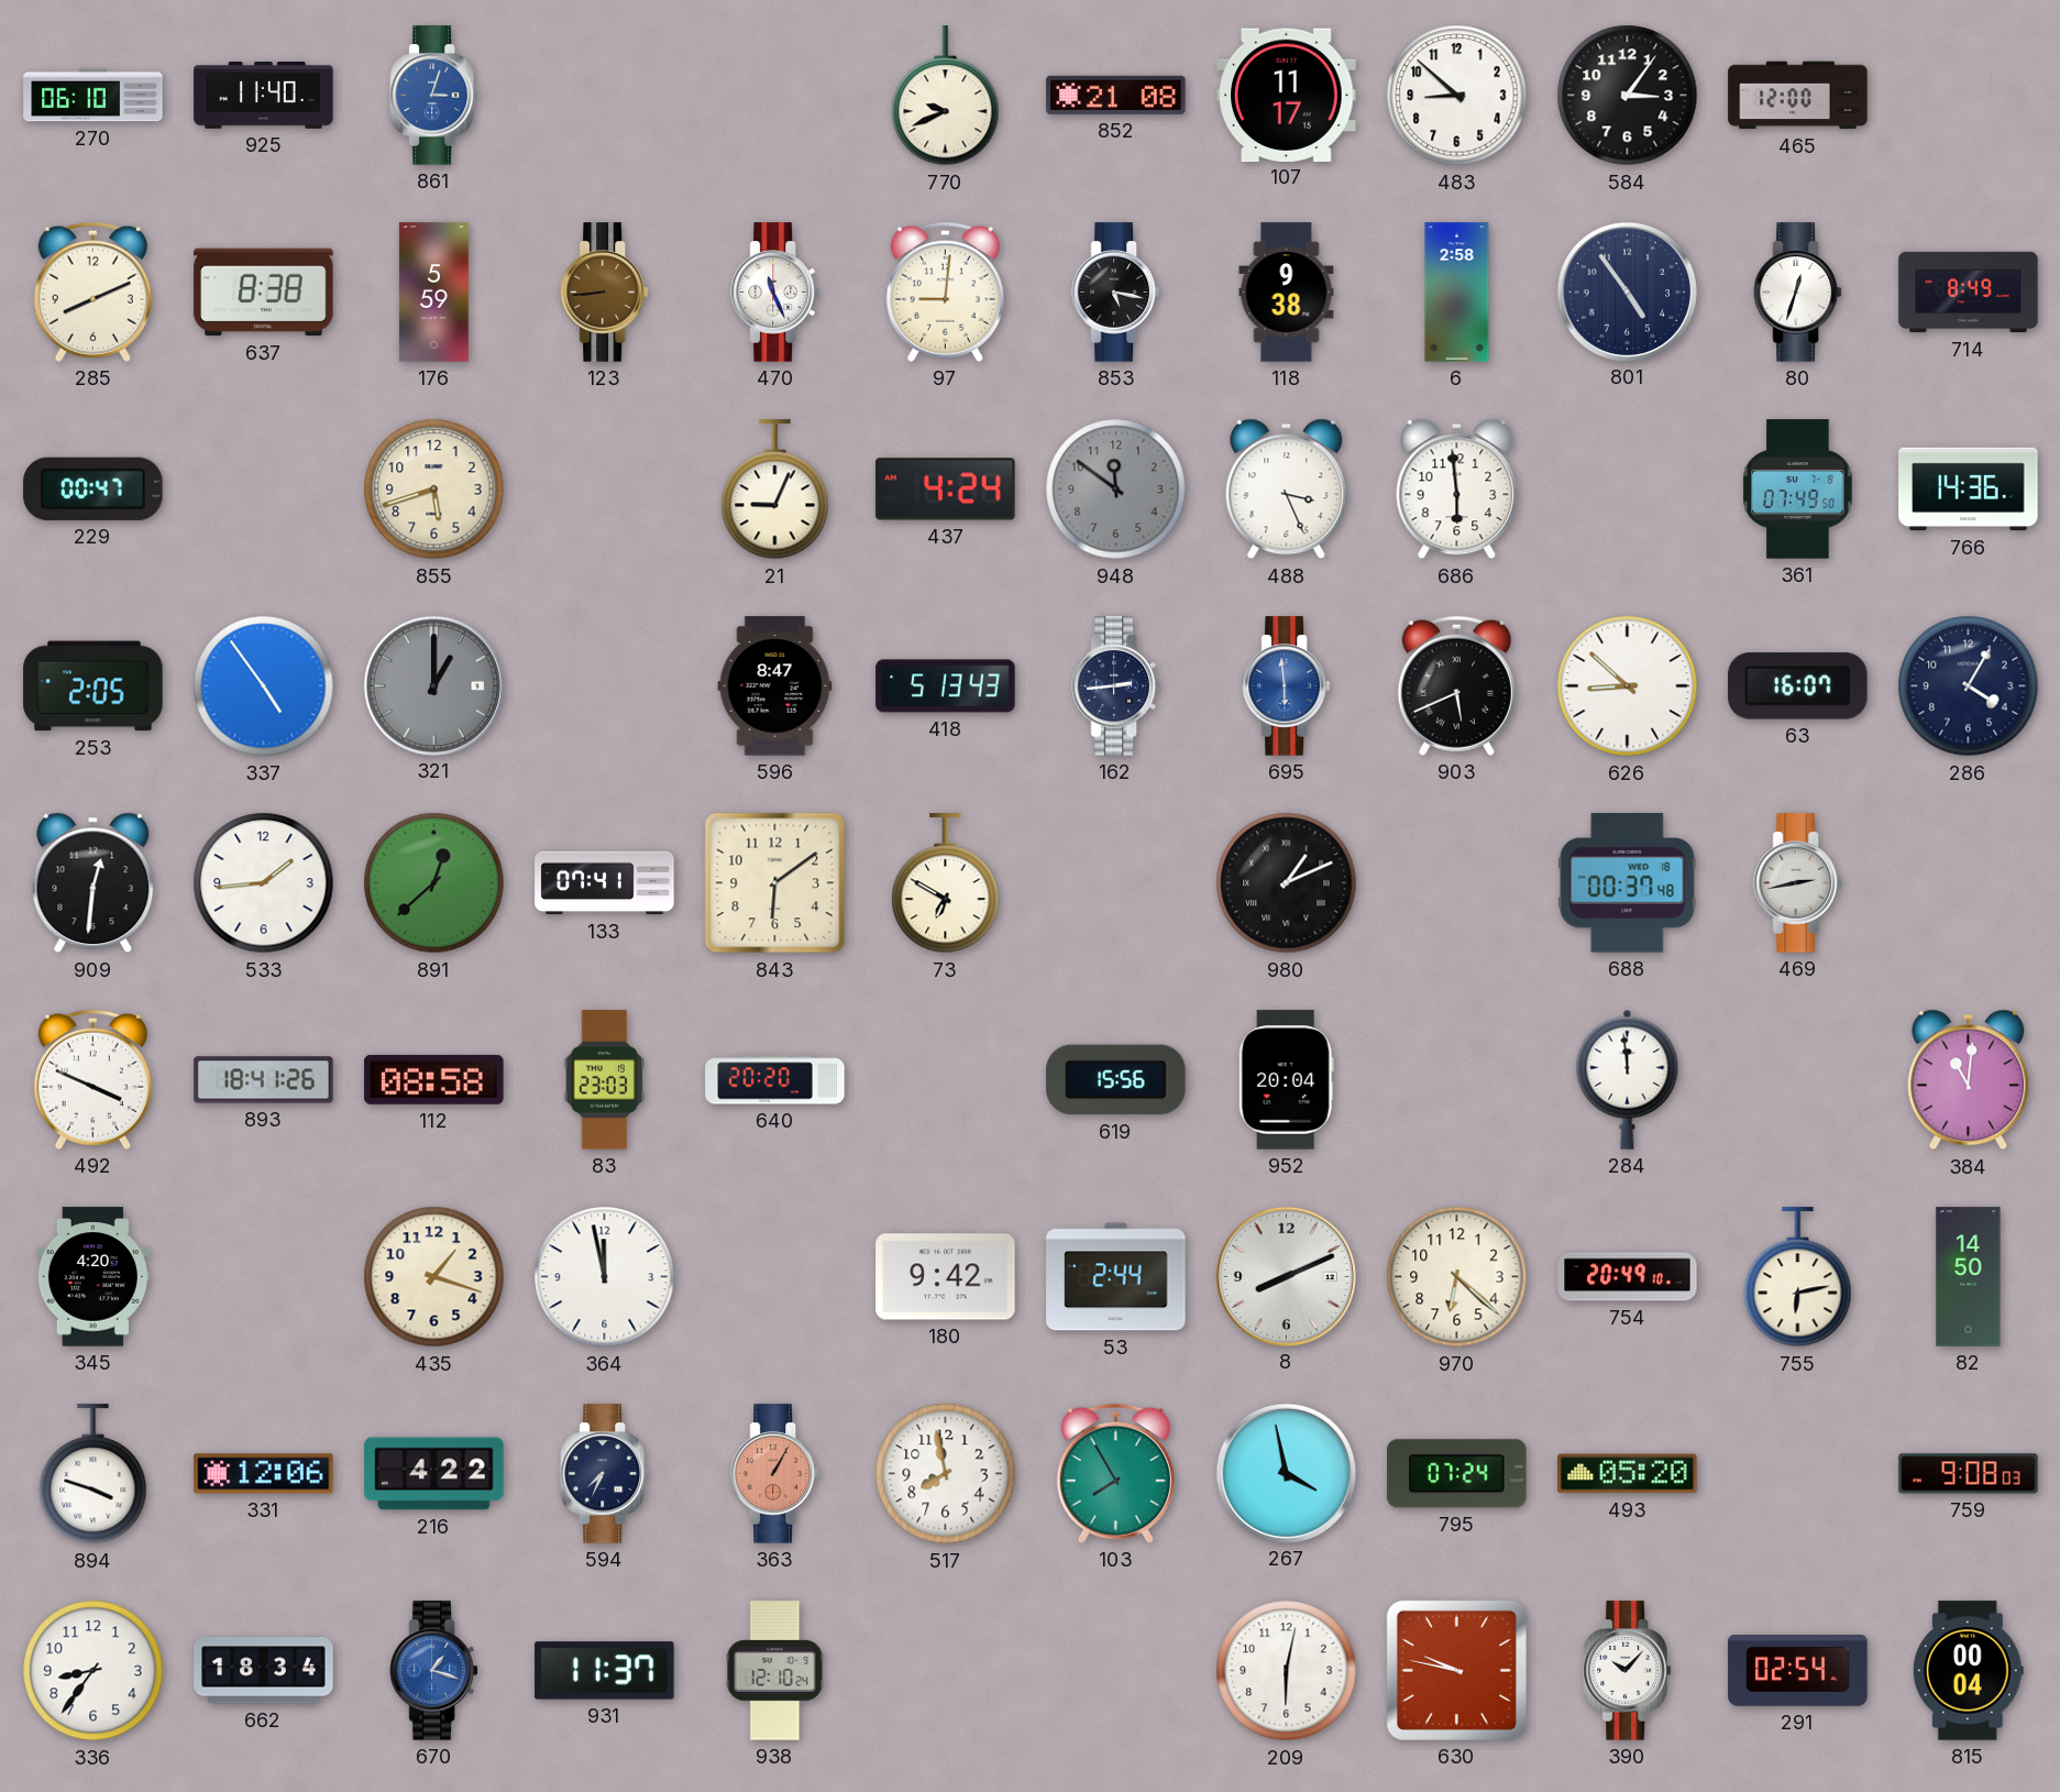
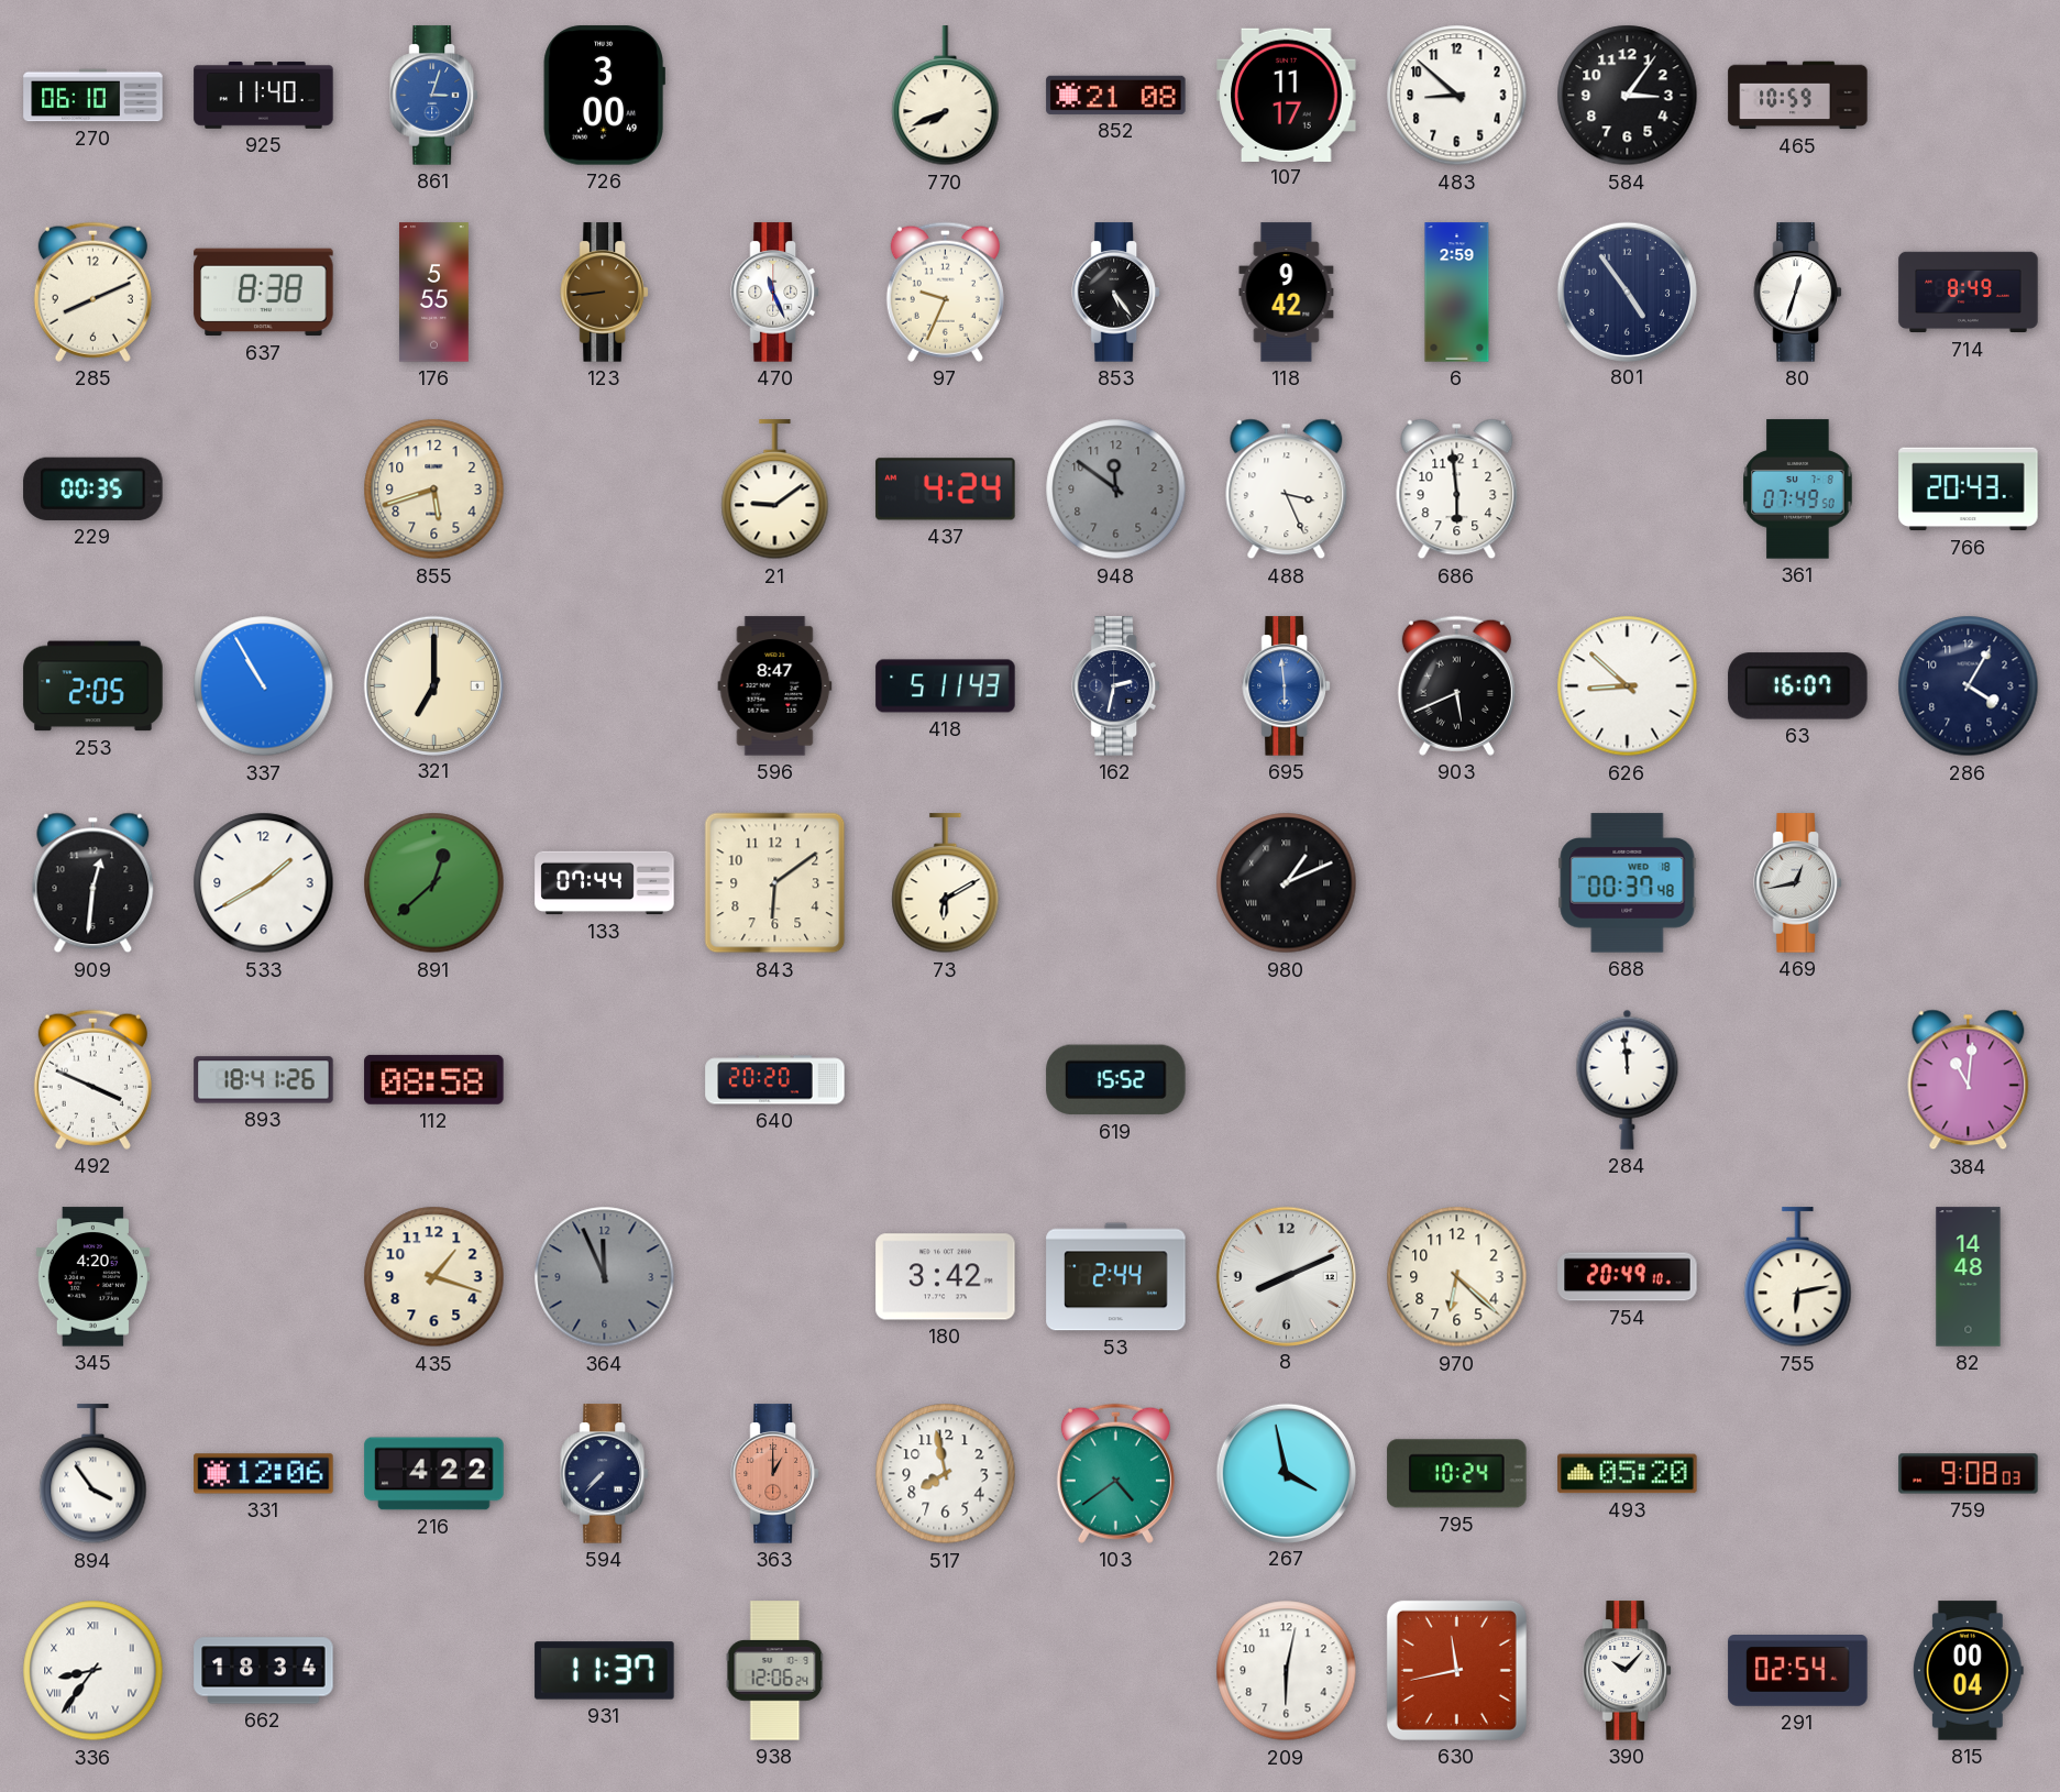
726: none -> 3:00 (604, 96)
770: 9:41 -> 7:41 (946, 96)
465: 12:00 -> 10:59 (1798, 96)
176: 5:59 -> 5:55 (433, 293)
97: 9:01 -> 9:34 (945, 292)
853: 5:17 -> 5:24 (1115, 293)
118: 9:38 -> 9:42 (1287, 293)
6: 2:58 -> 2:59 (1457, 293)
229: 00:47 -> 00:35 (93, 488)
21: 9:04 -> 9:09 (775, 490)
766: 14:36 -> 20:43 (1969, 490)
337: 4:54 -> 10:55 (264, 686)
321: 1:00 -> 7:00 (433, 685)
321 dial: grey -> cream (433, 685)
418: 5:13 -> 5:11 (946, 686)
162: 2:44 -> 2:32 (1115, 686)
533: 1:44 -> 1:40 (264, 883)
133: 07:41 -> 07:44 (605, 883)
73: 6:50 -> 6:10 (946, 883)
469: 2:43 -> 12:43 (1797, 883)
83: 23:03 -> none (605, 1080)
619: 15:56 -> 15:52 (1116, 1080)
952: 20:04 -> none (1286, 1080)
364: 11:58 -> 11:56 (605, 1277)
364 dial: white -> grey (605, 1277)
180: 9:42 -> 3:42 (946, 1277)
82: 14:50 -> 14:48 (1969, 1277)
894: 3:48 -> 3:54 (93, 1474)
594: 7:34 -> 7:37 (604, 1474)
363: 1:05 -> 1:00 (774, 1474)
103: 7:55 -> 4:39 (1115, 1473)
795: 07:24 -> 10:24 (1457, 1474)
336 numerals: Arabic -> Roman (93, 1671)
670: 1:18 -> none (433, 1671)
938: 12:10 -> 12:06 (775, 1671)
630: 9:47 -> 11:43 (1456, 1670)
